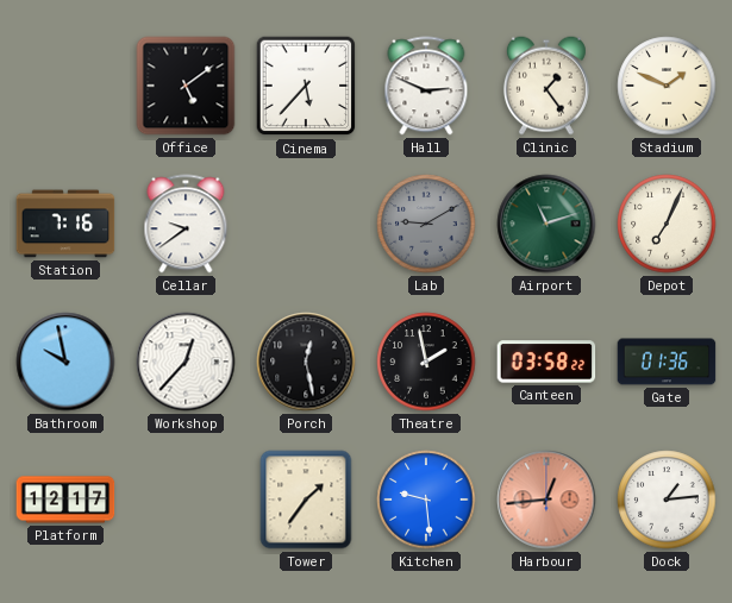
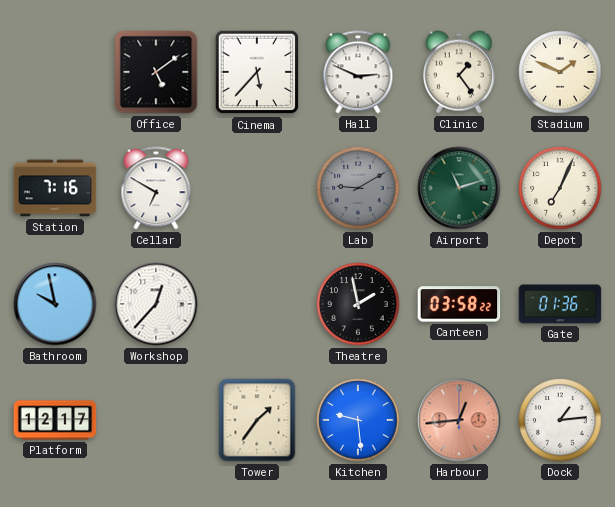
Cellar: 9:39 -> 6:50 (156, 188)
Porch: 12:28 -> none (306, 362)
